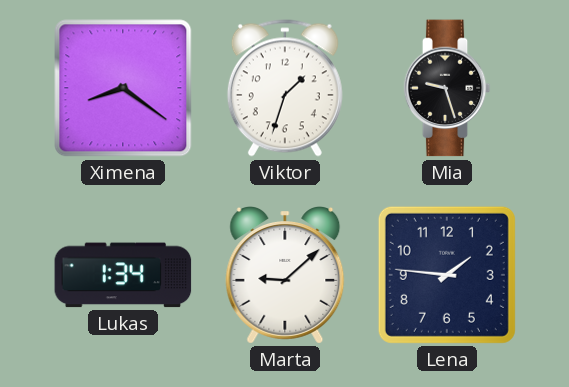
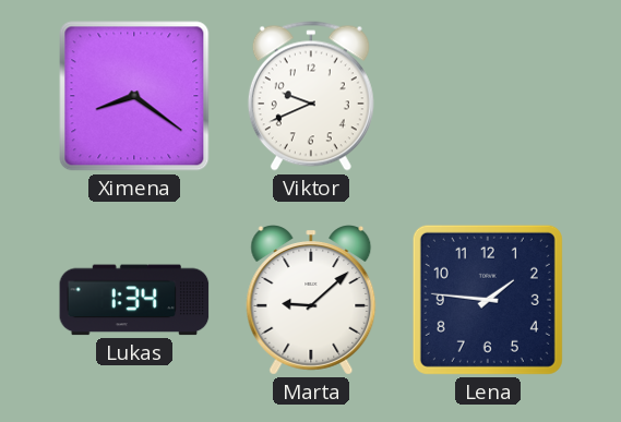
Viktor: 1:33 -> 9:41 (311, 96)
Mia: 9:27 -> none (447, 88)
